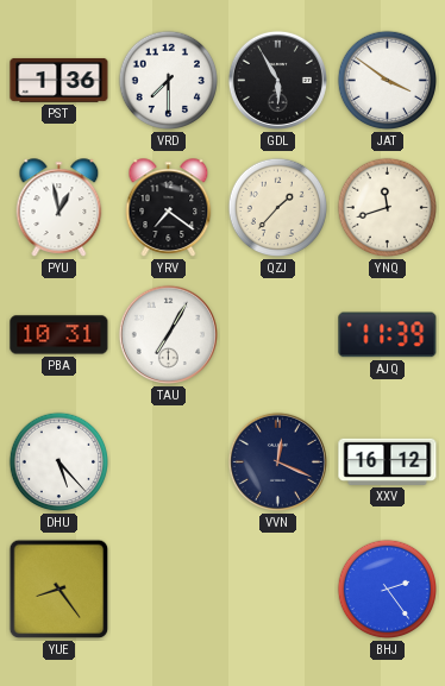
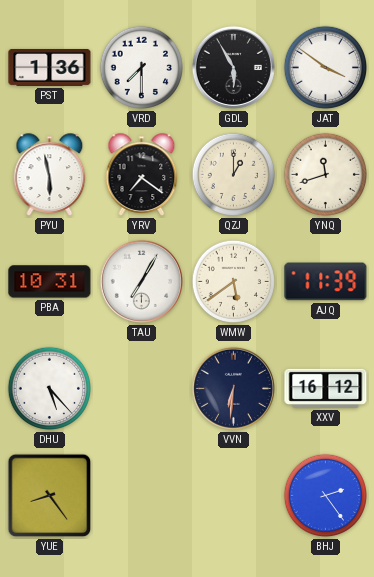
PYU: 12:58 -> 5:58 (50, 175)
QZJ: 1:37 -> 1:00 (234, 175)
WMW: none -> 5:39 (234, 282)
VVN: 12:19 -> 6:31 (233, 388)
